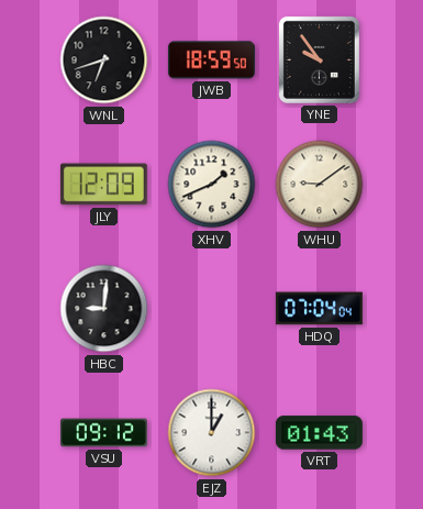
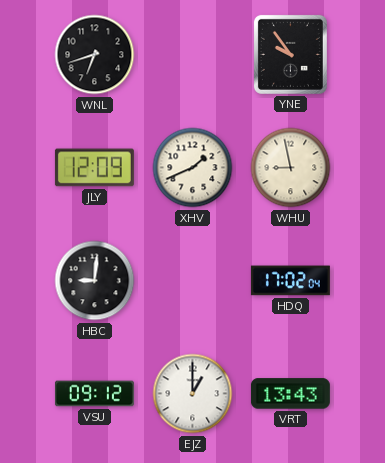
JWB: 18:59 -> none (211, 60)
WHU: 9:09 -> 8:58 (291, 168)
HDQ: 07:04 -> 17:02 (290, 281)
VRT: 01:43 -> 13:43 (290, 394)
